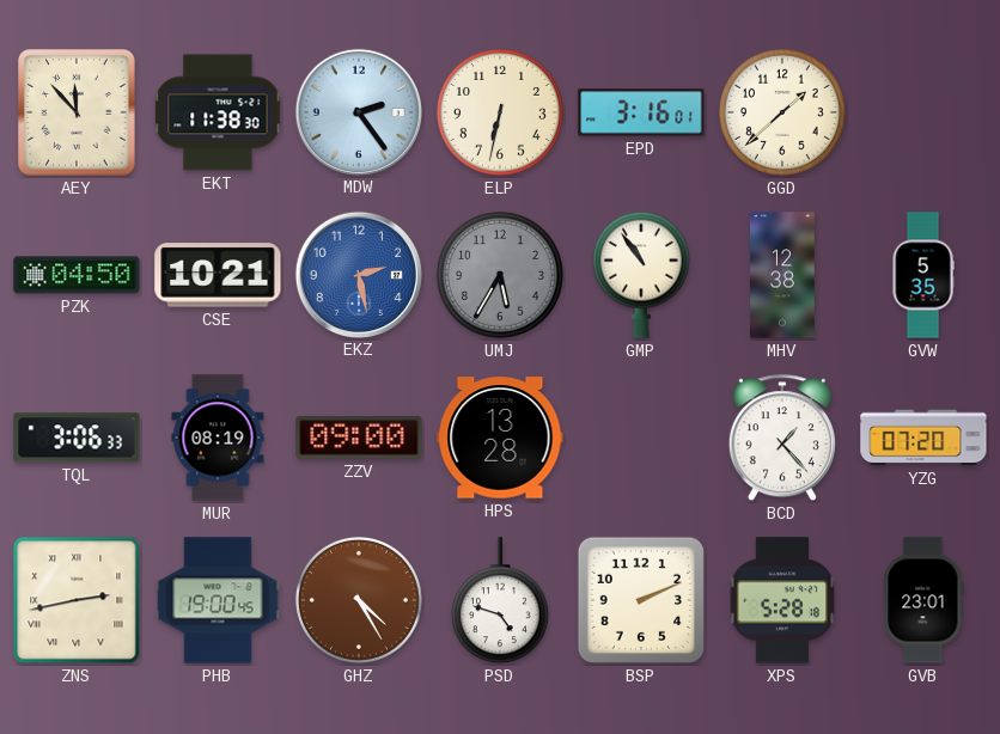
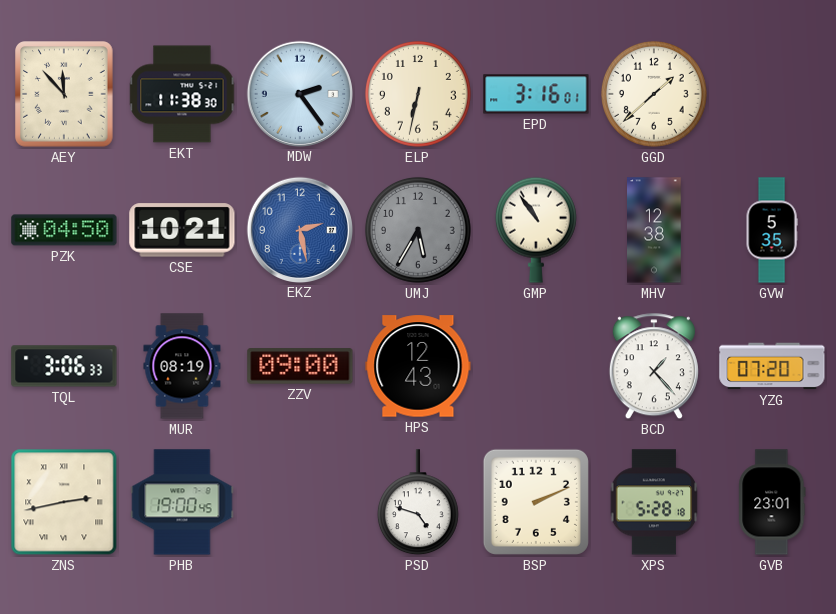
HPS: 13:28 -> 12:43 (418, 366)
GHZ: 4:25 -> none (359, 600)
